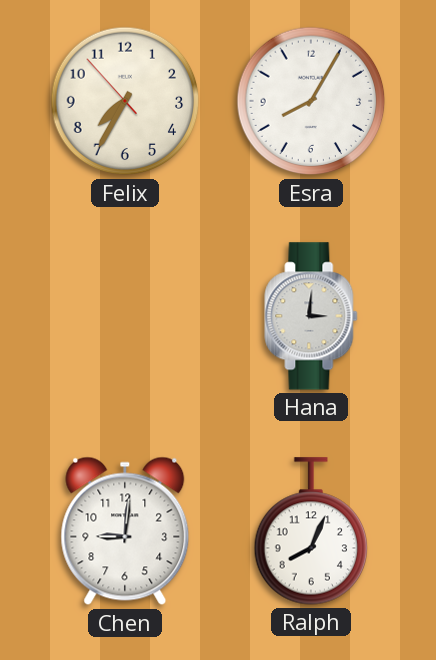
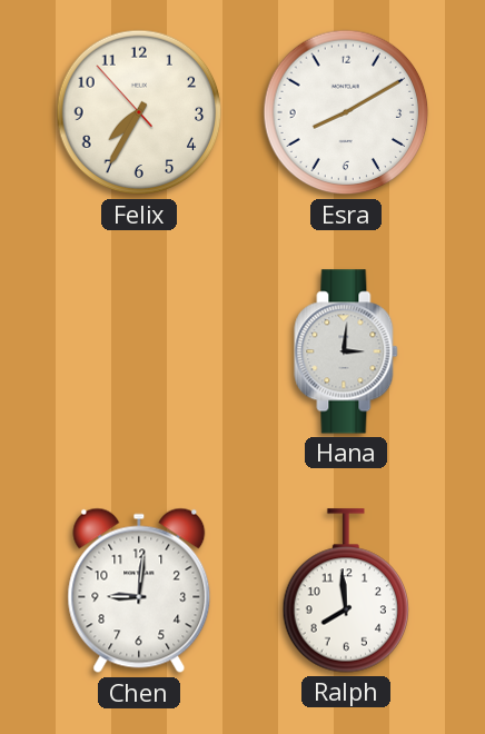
Esra: 8:05 -> 8:10 (346, 112)
Ralph: 8:04 -> 7:59 (346, 591)
